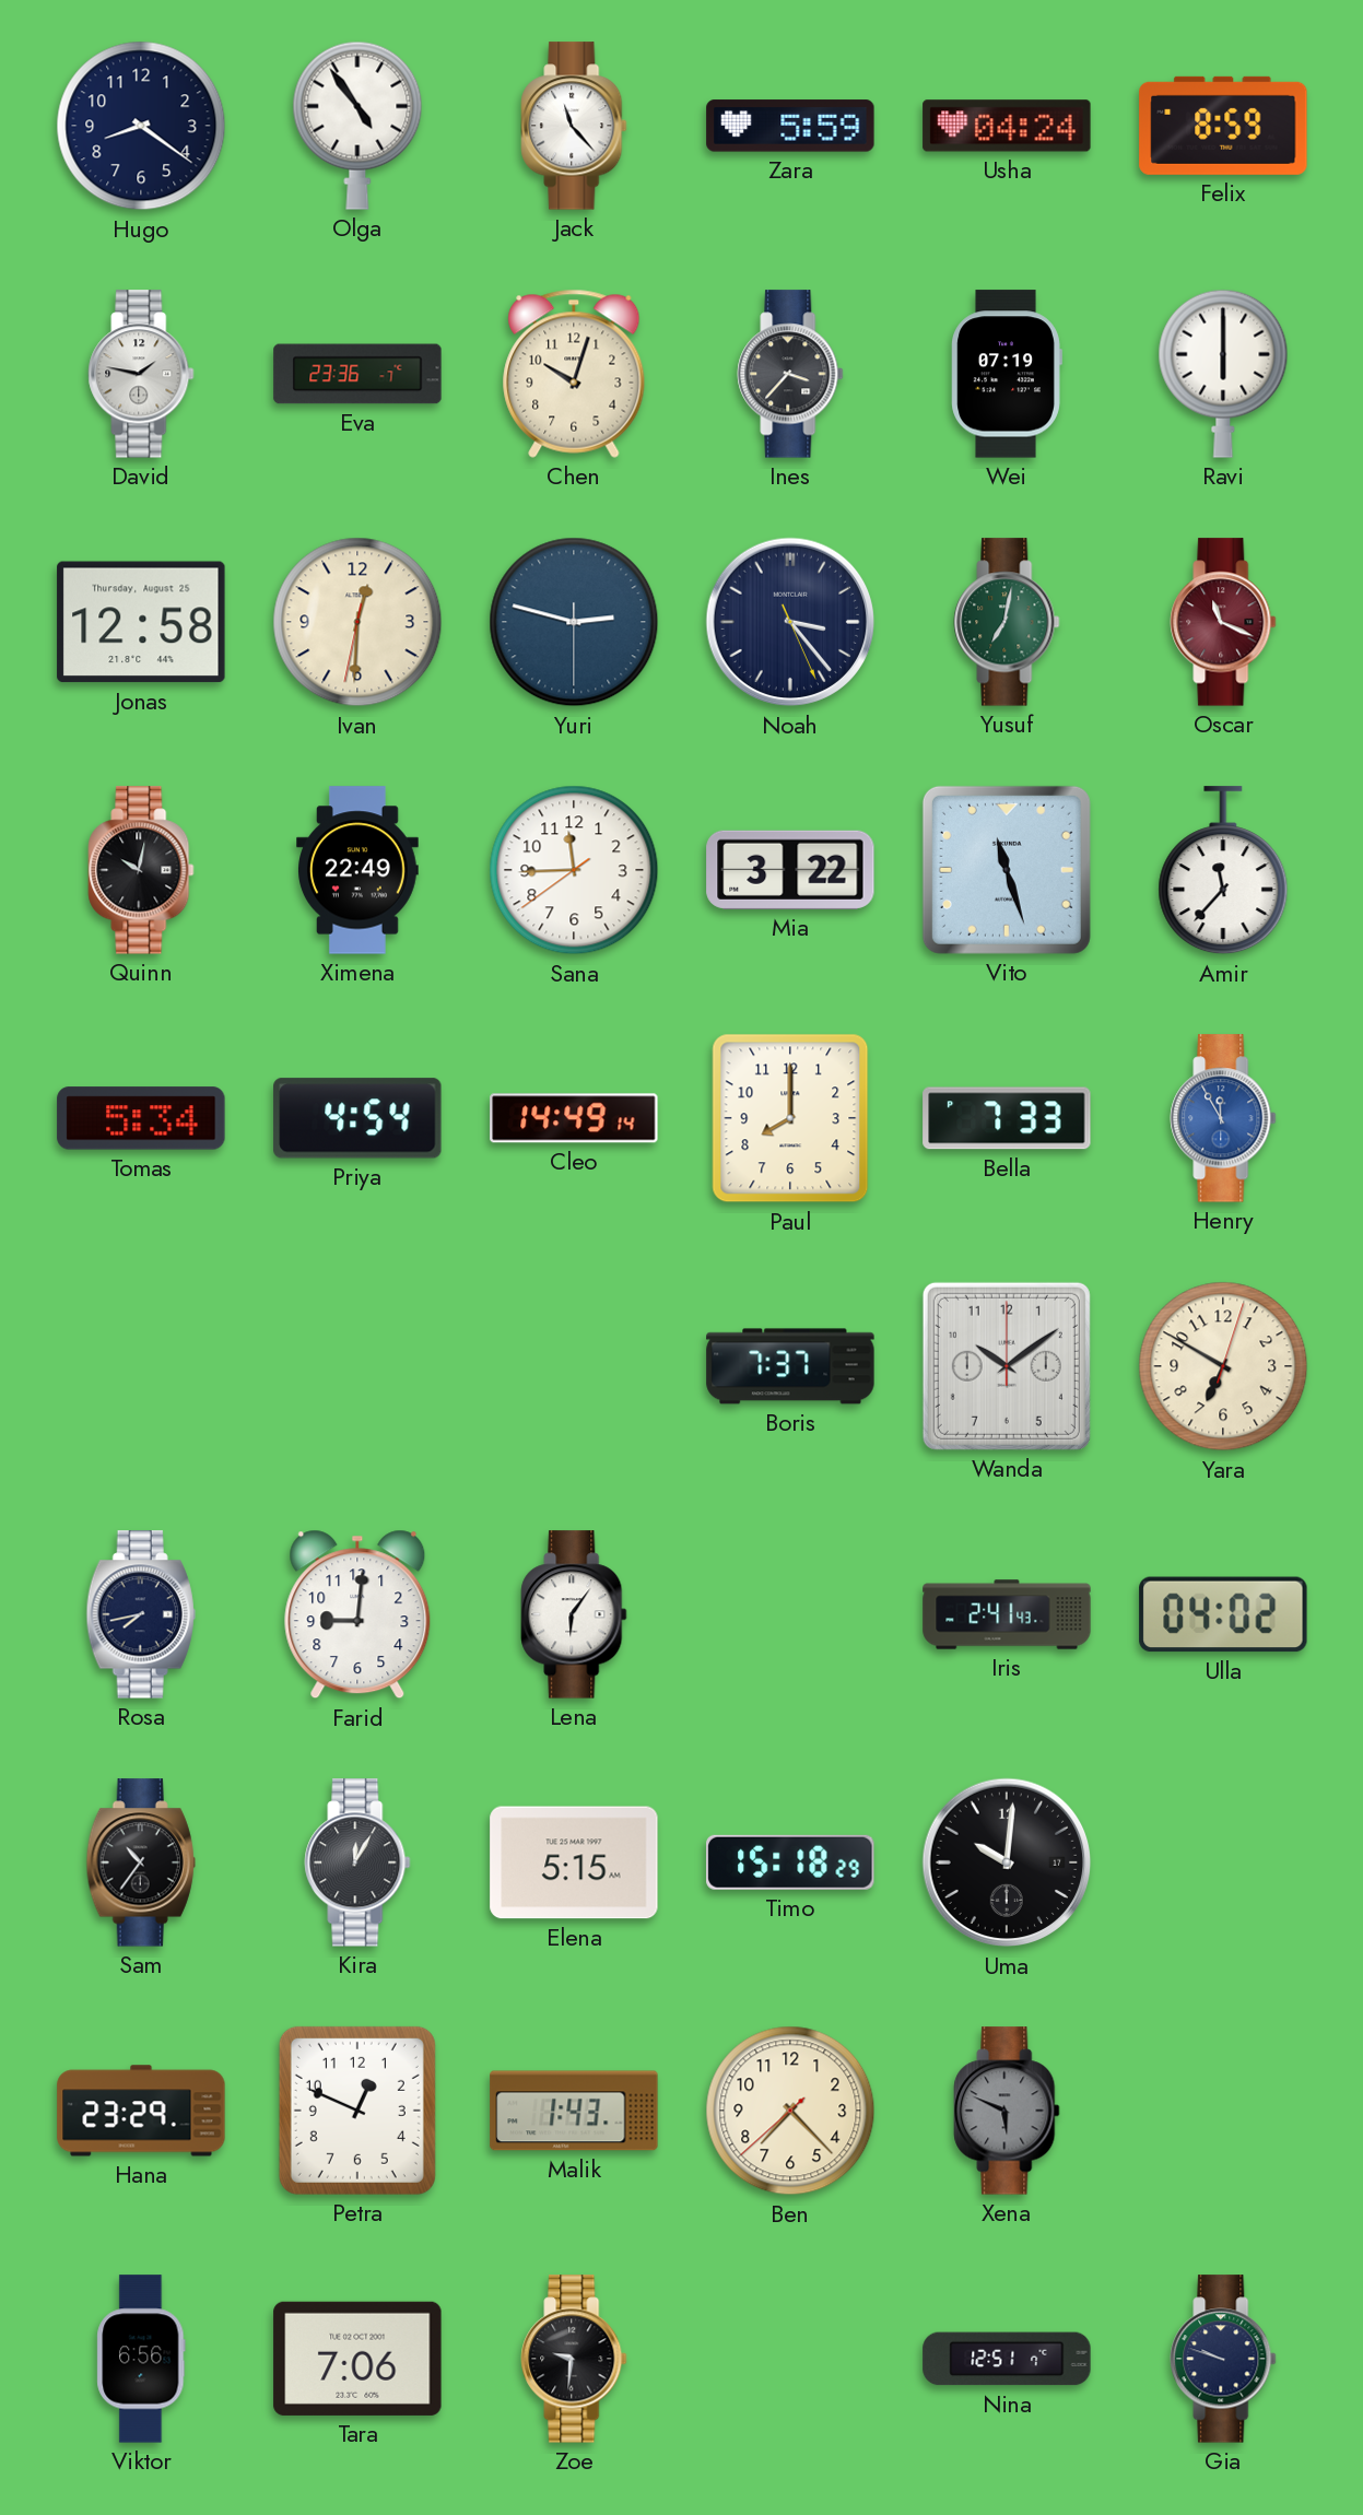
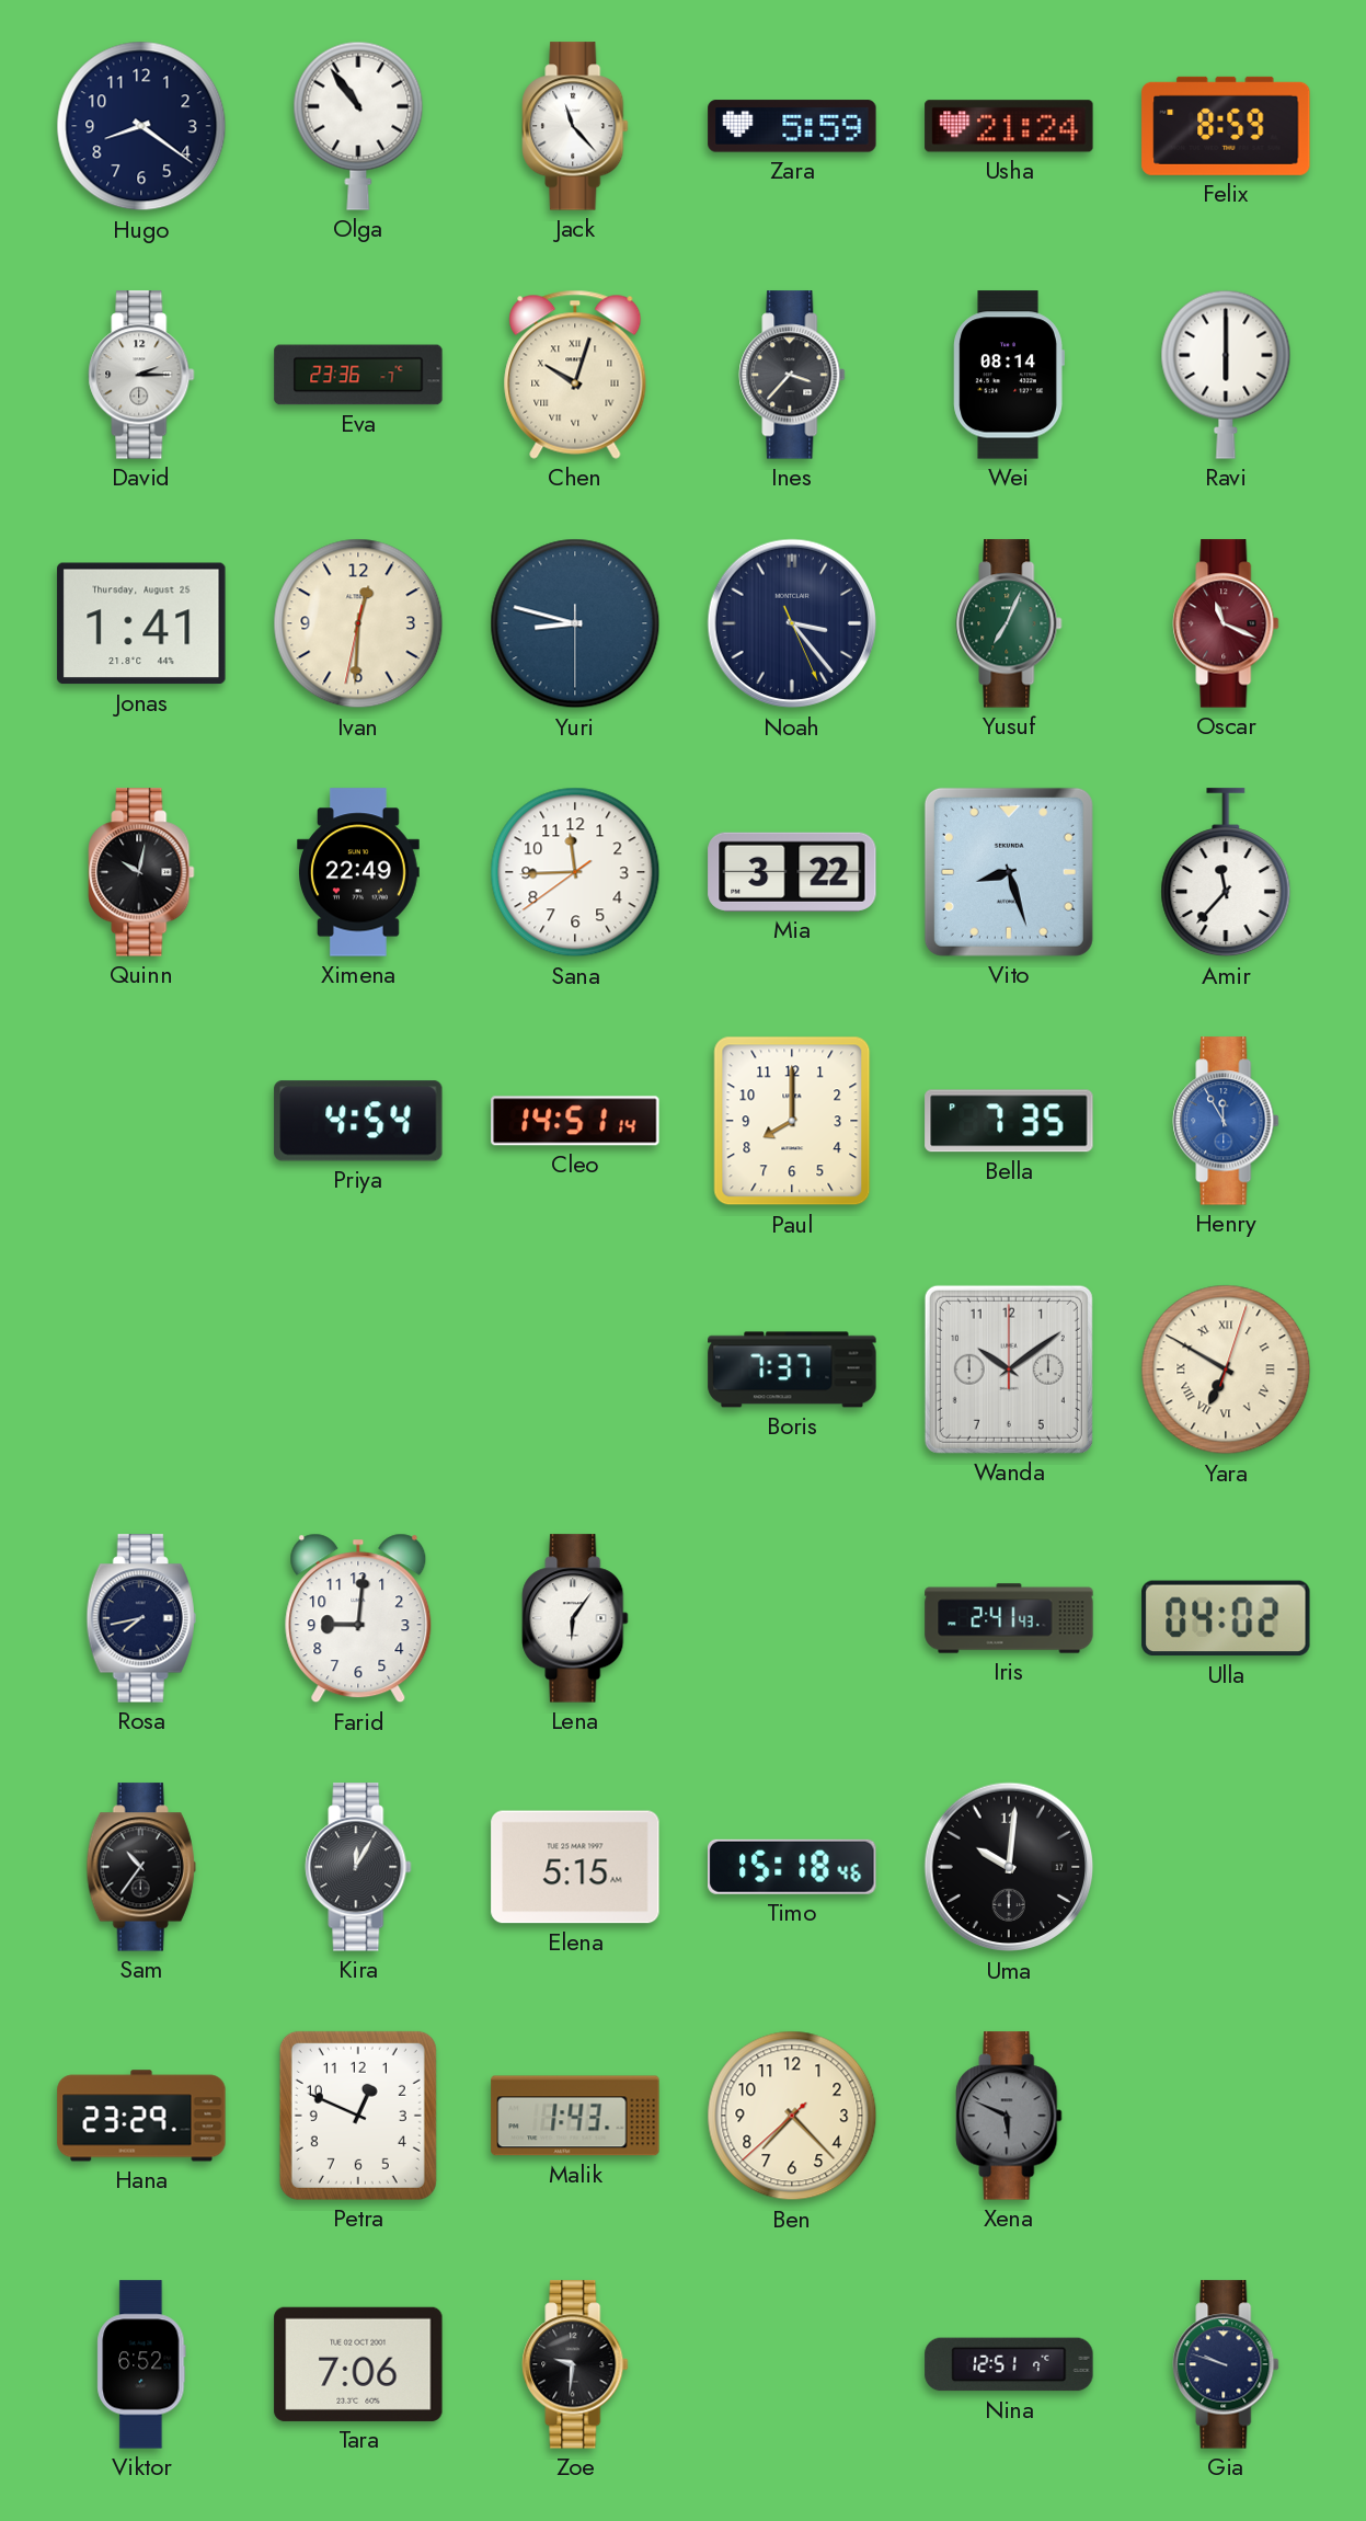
Olga: 4:54 -> 10:54 (358, 126)
Usha: 04:24 -> 21:24 (1009, 126)
David: 1:47 -> 2:15 (141, 375)
Chen numerals: Arabic -> Roman (575, 375)
Wei: 07:19 -> 08:14 (1009, 375)
Jonas: 12:58 -> 1:41 (141, 623)
Yuri: 2:47 -> 8:47 (575, 623)
Yusuf: 7:02 -> 7:04 (1009, 623)
Vito: 11:27 -> 8:27 (1009, 872)
Tomas: 5:34 -> none (141, 1118)
Cleo: 14:49 -> 14:51 (575, 1121)
Bella: 7:33 -> 7:35 (1009, 1121)
Yara numerals: Arabic -> Roman (1226, 1370)
Timo: 15:18:29 -> 15:18:46 (792, 1867)
Viktor: 6:56 -> 6:52 (141, 2364)
